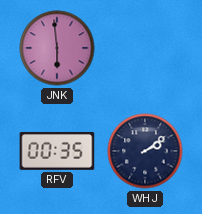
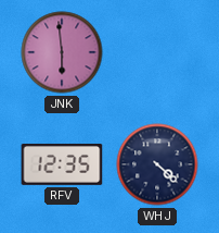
RFV: 00:35 -> 12:35 (62, 164)
WHJ: 2:09 -> 4:22 (157, 164)
